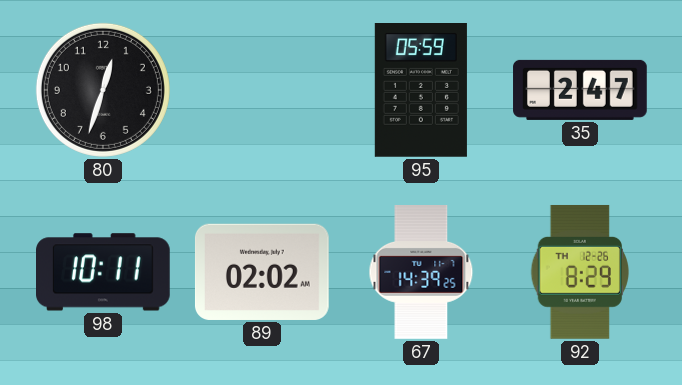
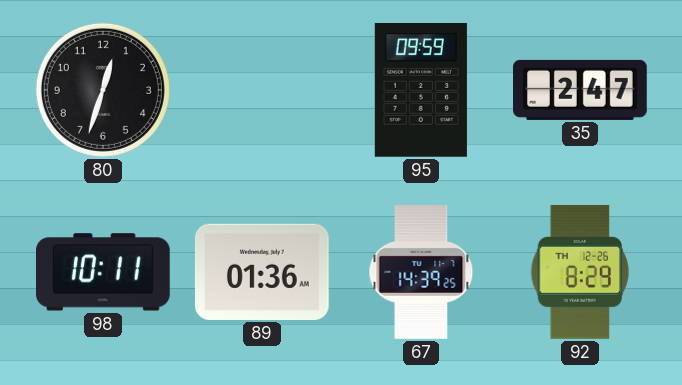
95: 05:59 -> 09:59 (421, 91)
89: 02:02 -> 01:36 (262, 272)
